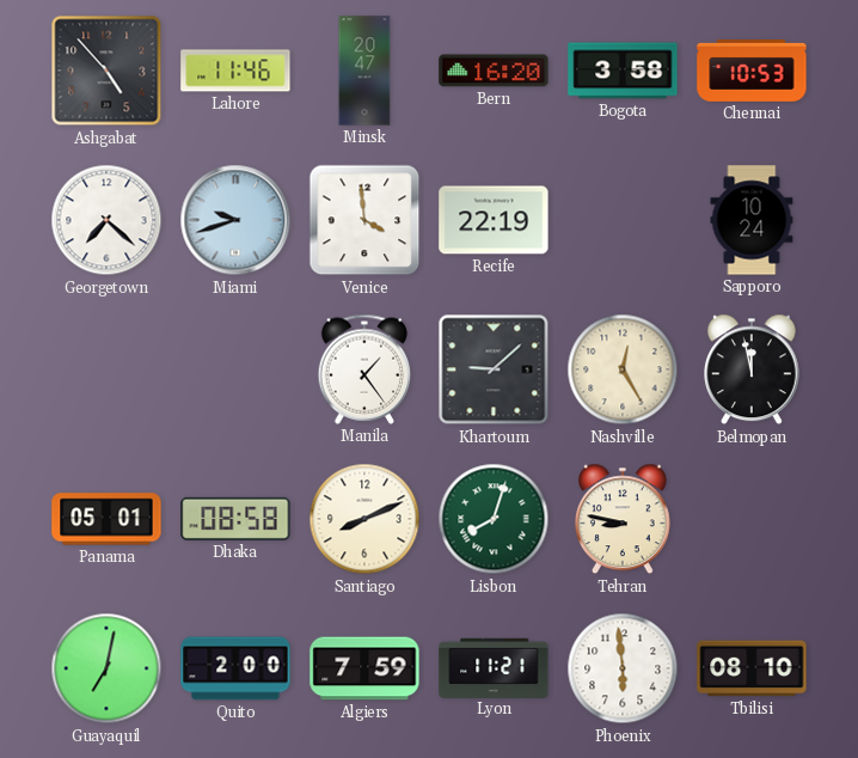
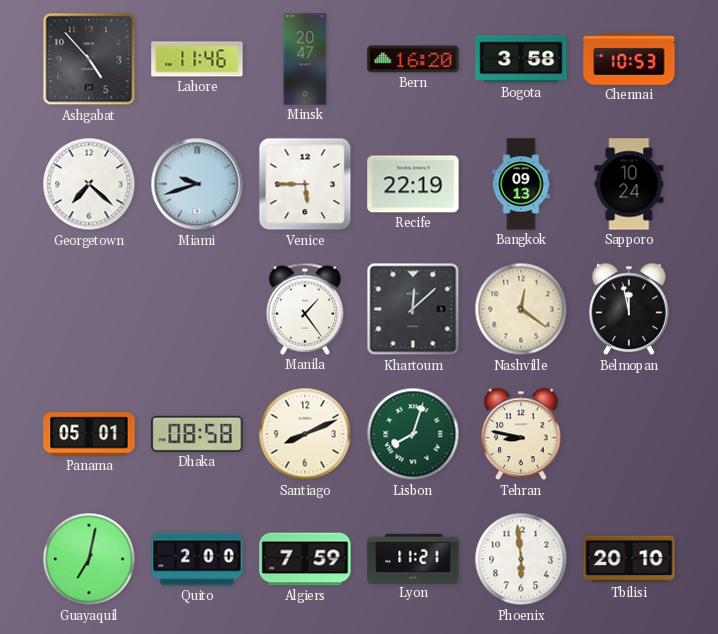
Venice: 3:59 -> 5:45 (305, 184)
Bangkok: none -> 09:13 (521, 184)
Khartoum: 9:08 -> 12:08 (413, 309)
Nashville: 12:25 -> 12:21 (521, 309)
Tbilisi: 08:10 -> 20:10 (629, 559)
